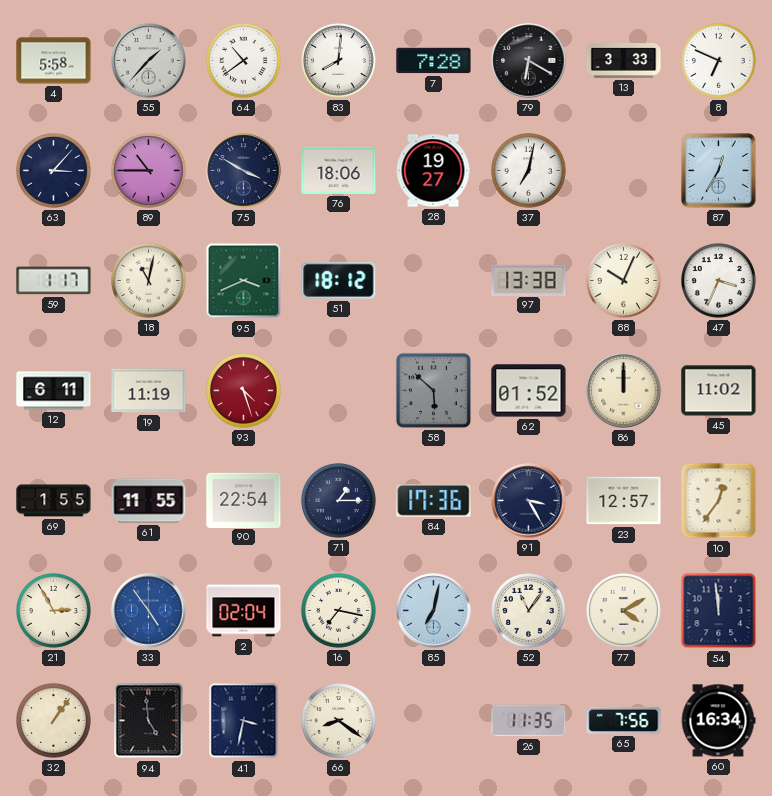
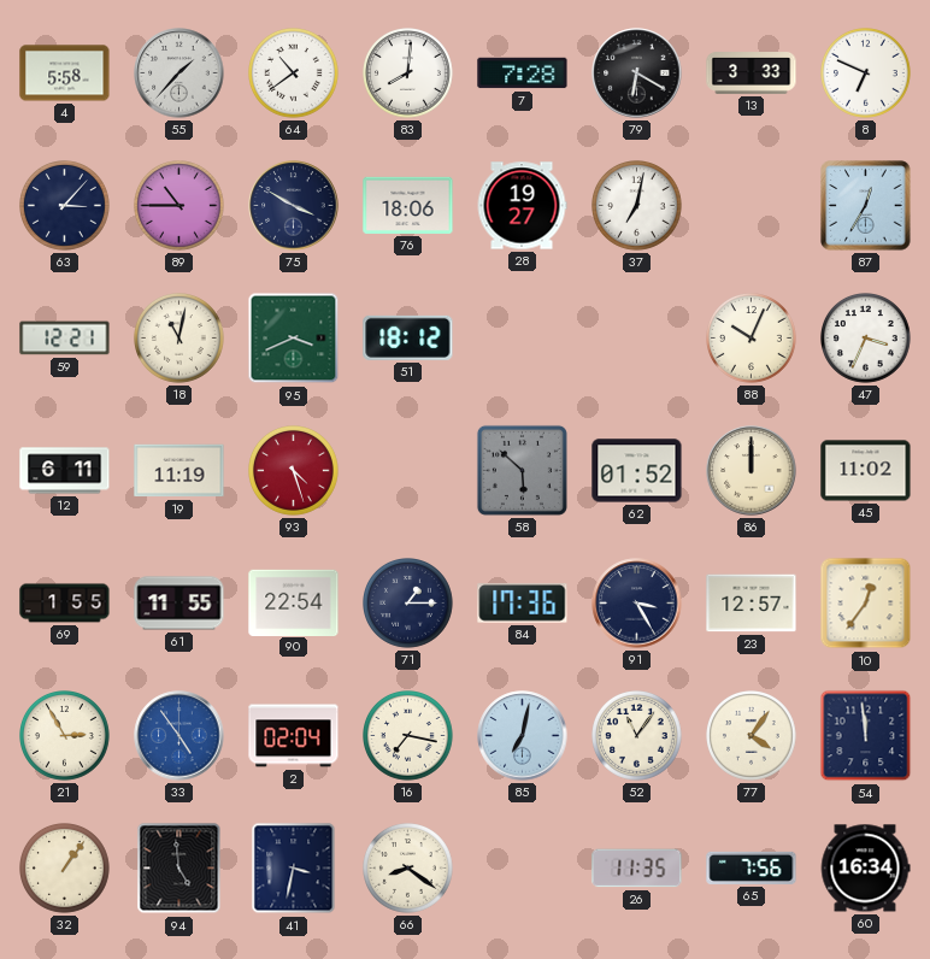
59: 1:17 -> 12:21 (65, 339)
97: 13:38 -> none (529, 280)
77: 4:10 -> 4:06 (752, 736)
